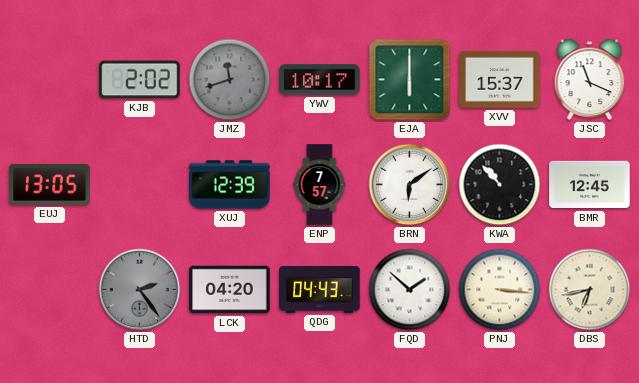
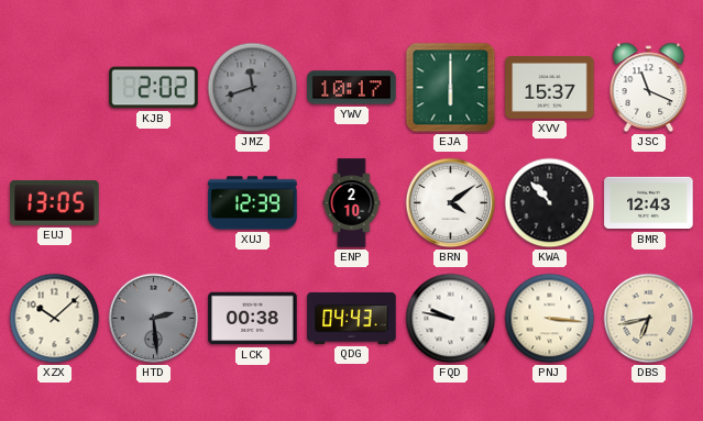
ENP: 7:57 -> 2:10 (352, 203)
BRN: 6:09 -> 4:09 (451, 203)
BMR: 12:45 -> 12:43 (649, 203)
XZX: none -> 10:08 (55, 319)
HTD: 2:24 -> 2:29 (154, 319)
LCK: 04:20 -> 00:38 (253, 319)
FQD: 1:52 -> 9:47 (451, 319)
